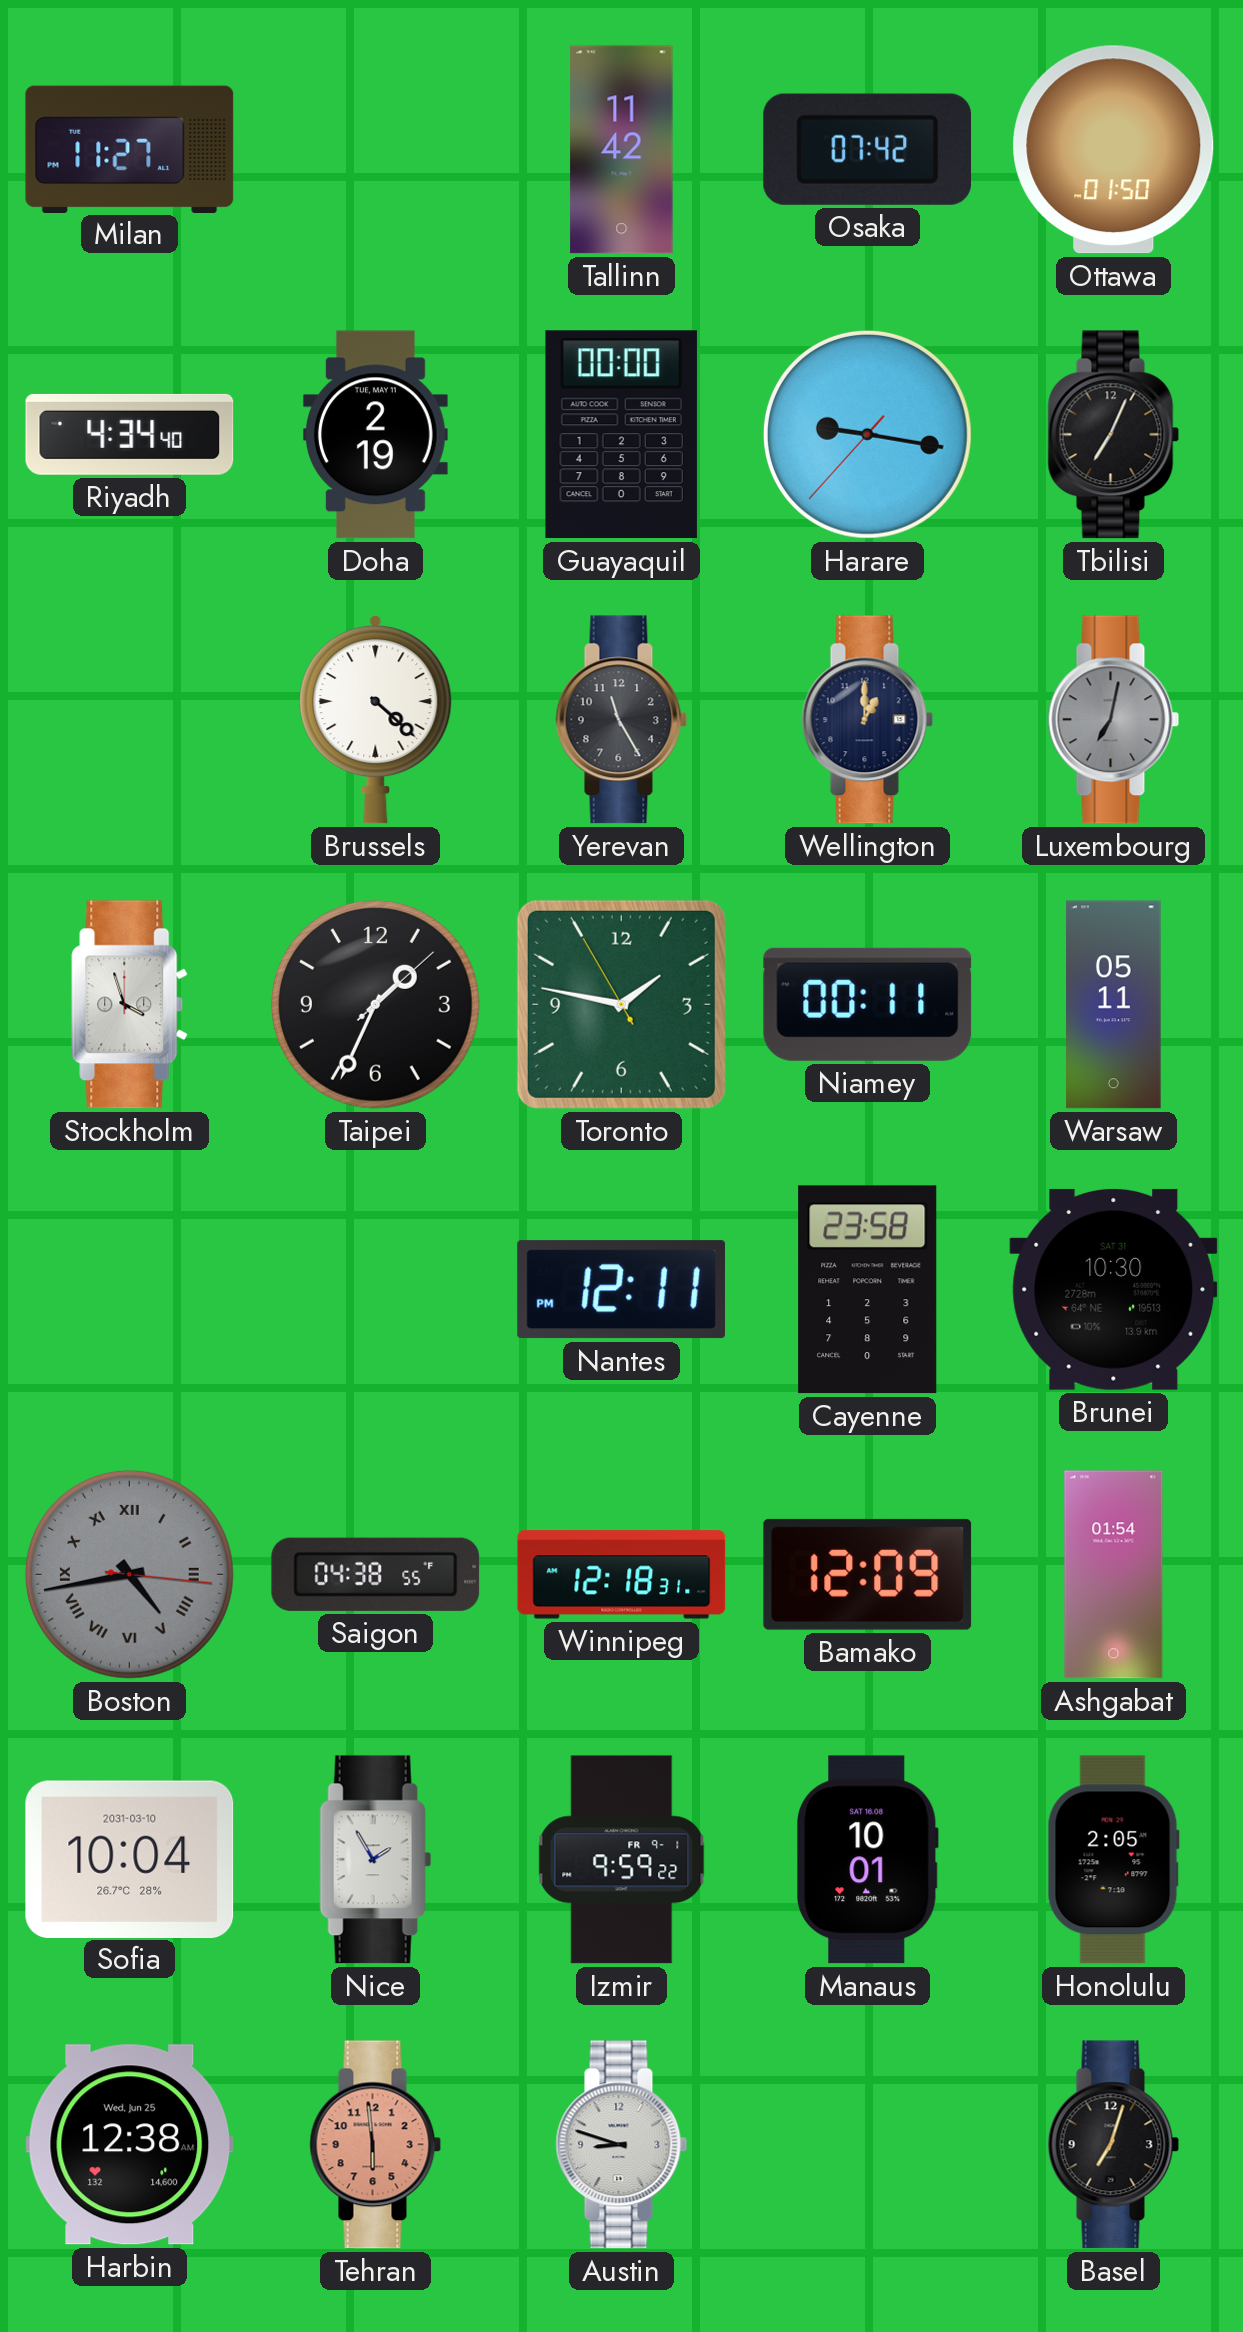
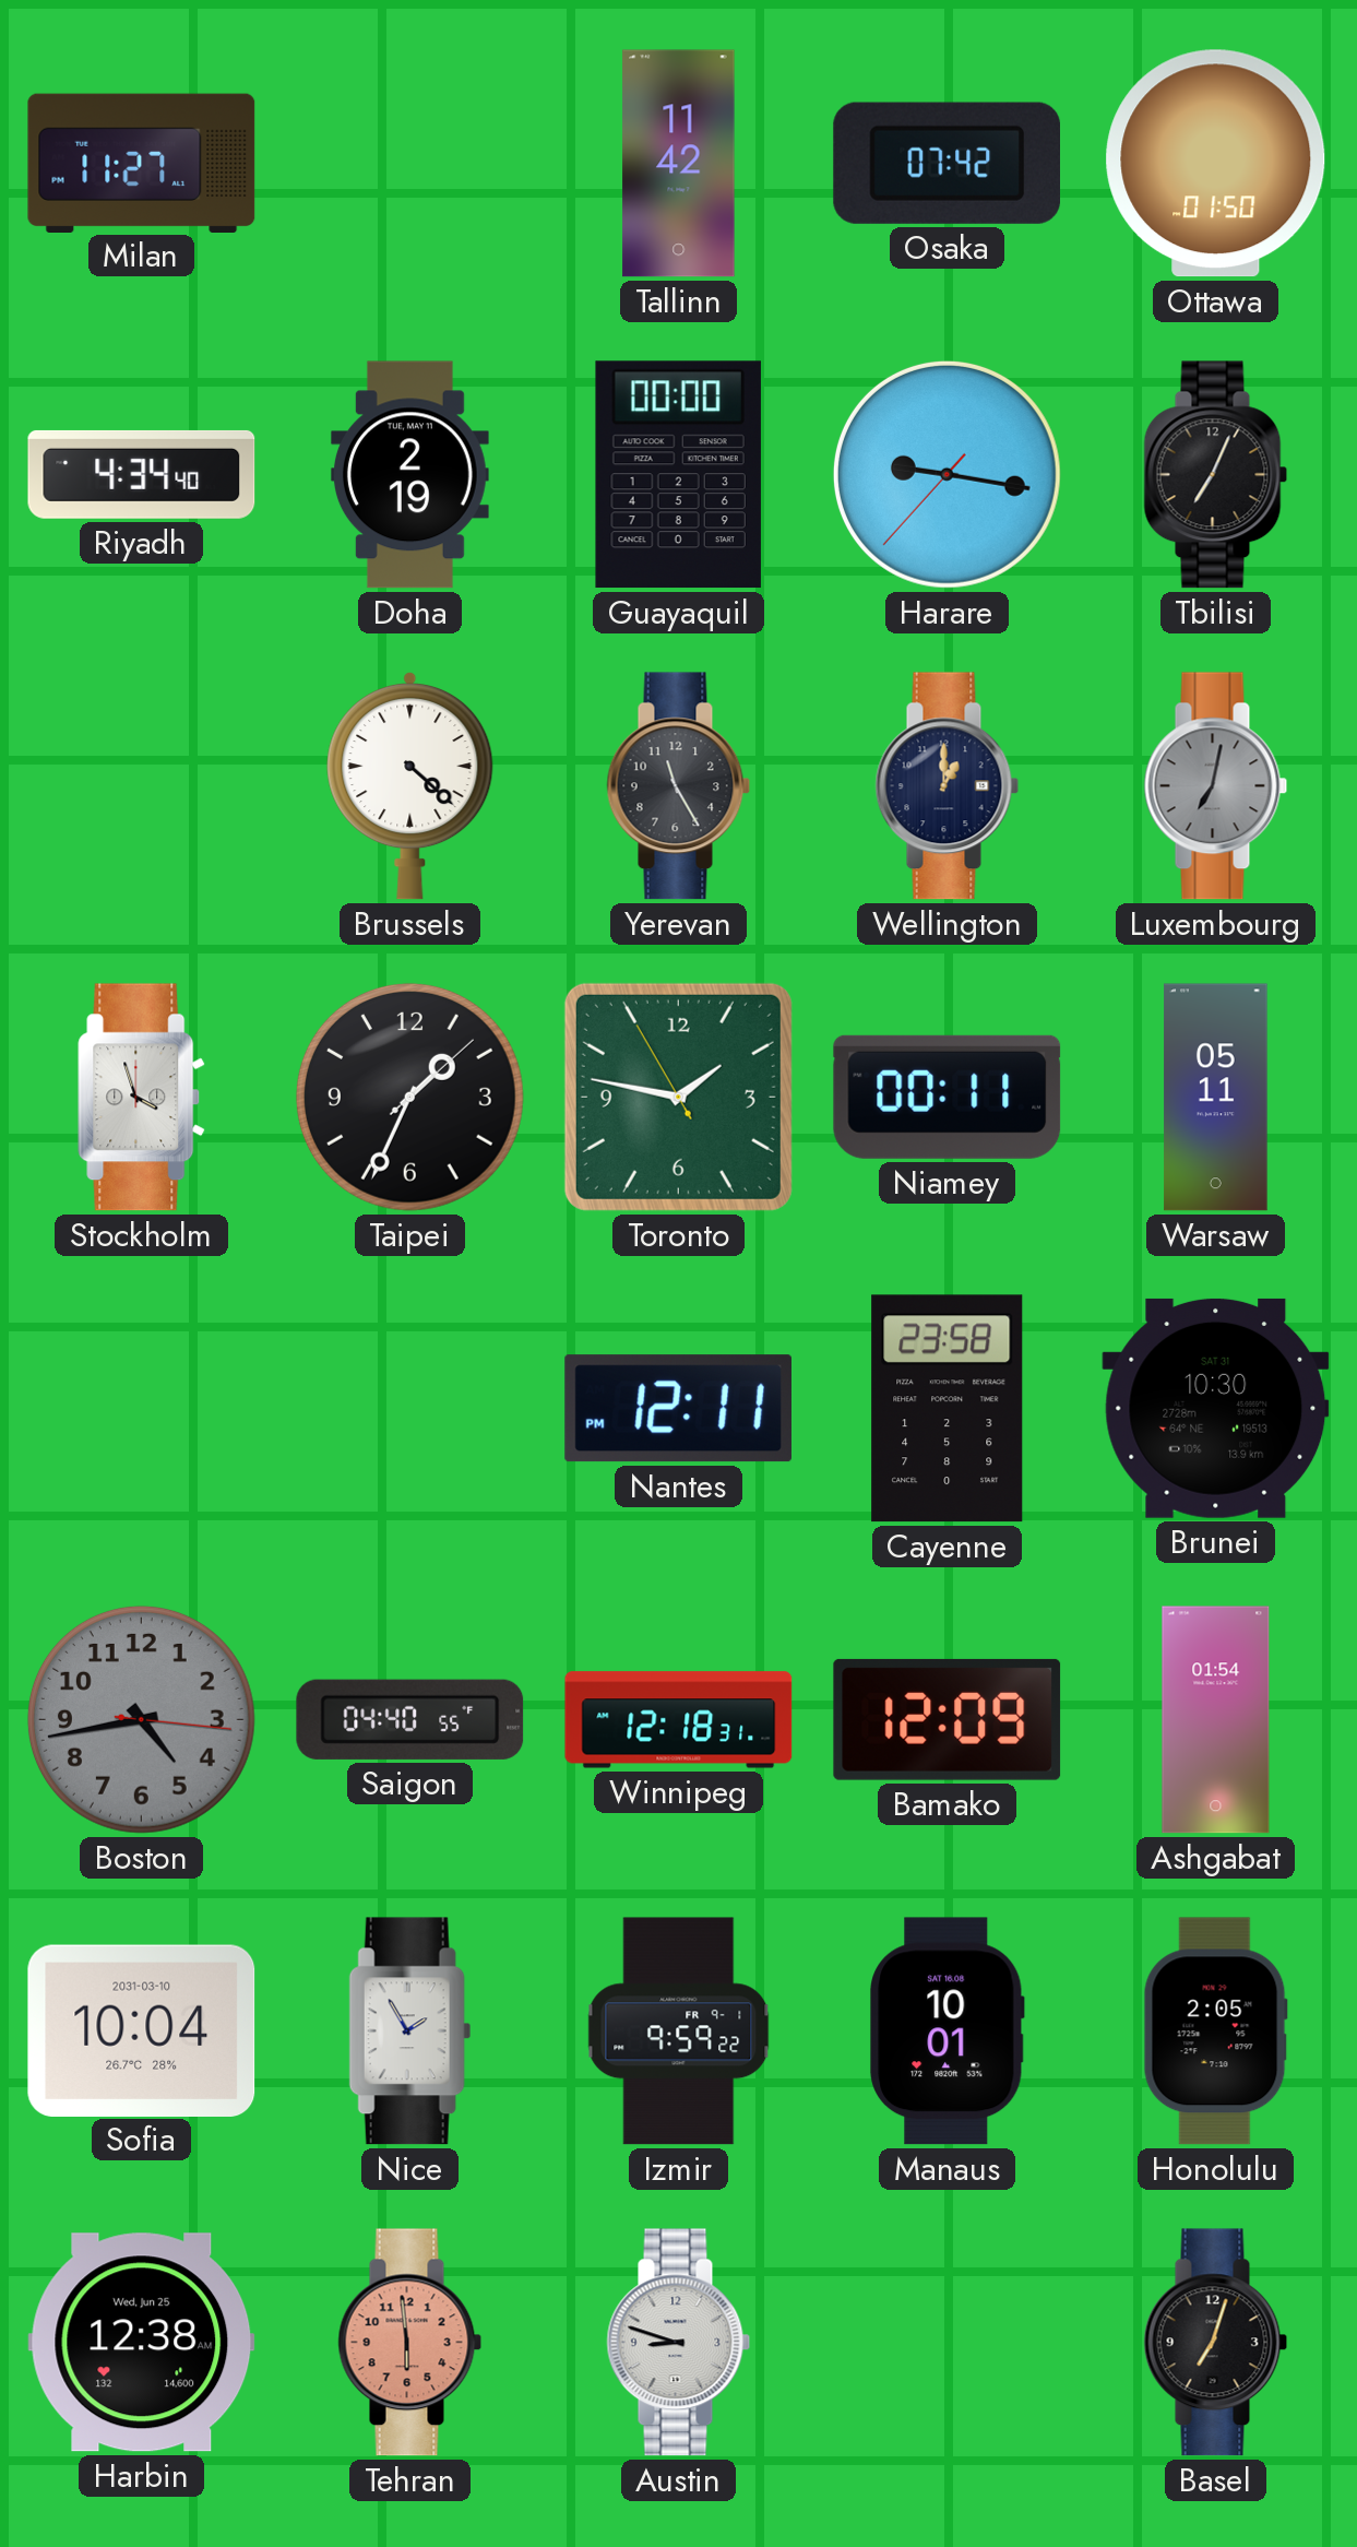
Boston numerals: Roman -> Arabic (141, 1719)
Saigon: 04:38 -> 04:40 (410, 1719)
